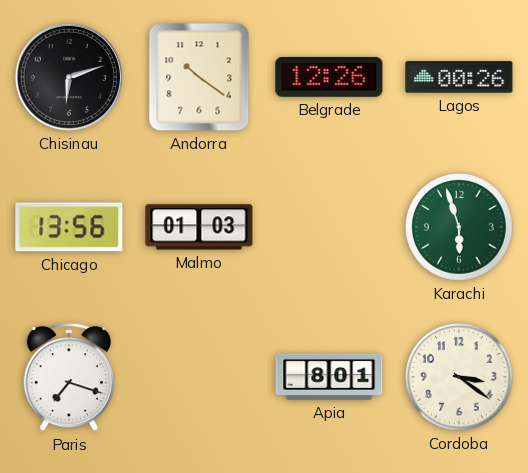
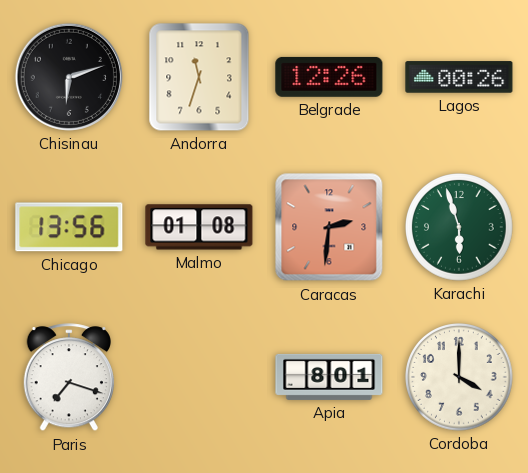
Andorra: 10:21 -> 11:33 (199, 77)
Malmo: 01:03 -> 01:08 (199, 227)
Caracas: none -> 2:31 (329, 227)
Cordoba: 3:21 -> 4:00 (460, 378)
